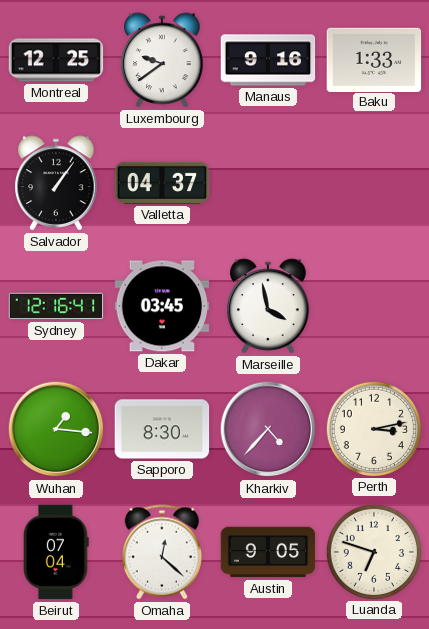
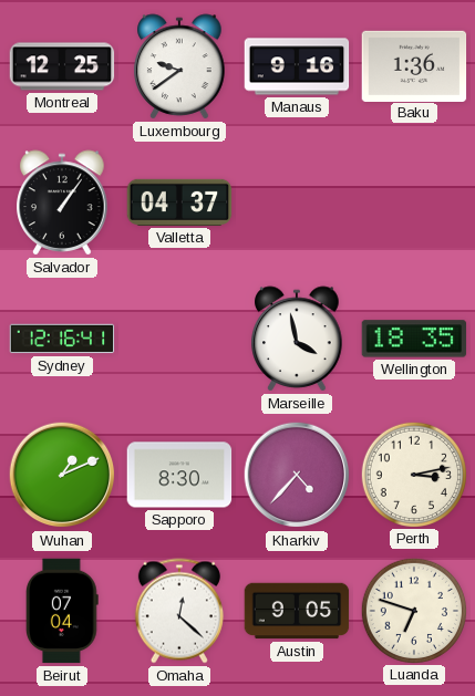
Baku: 1:33 -> 1:36 (414, 65)
Dakar: 03:45 -> none (162, 306)
Wellington: none -> 18:35 (414, 339)
Wuhan: 1:16 -> 1:11 (62, 475)
